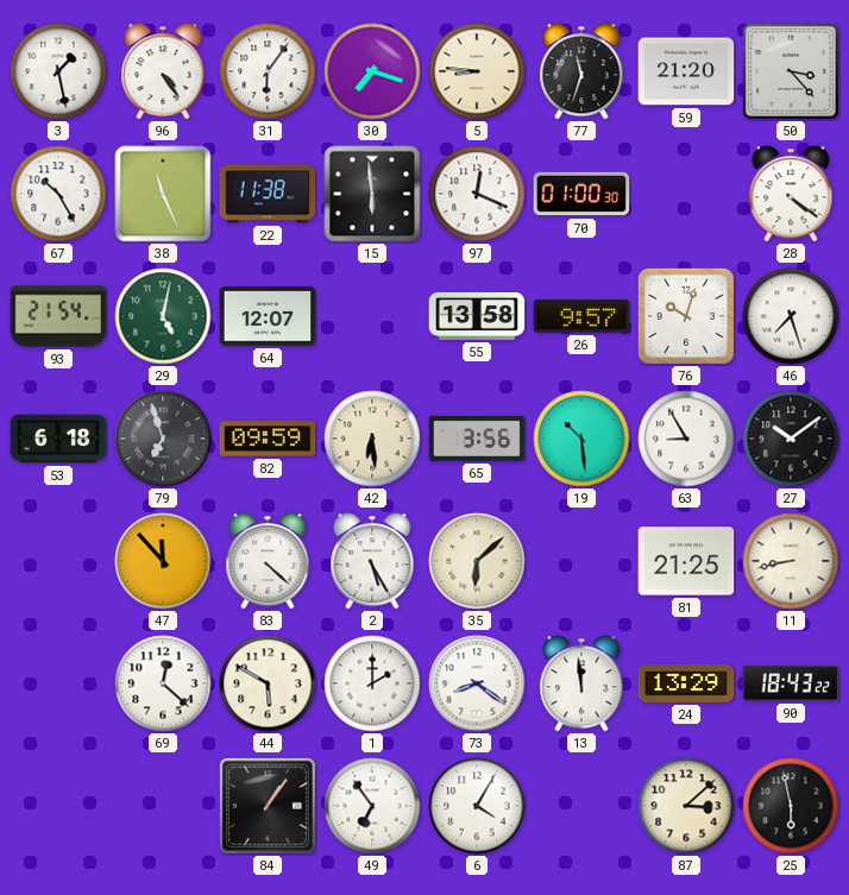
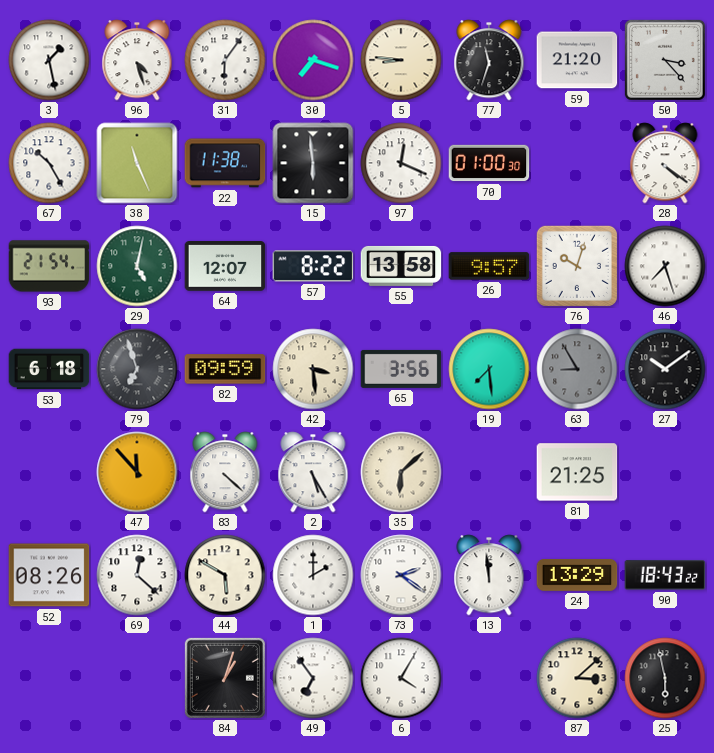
96: 4:24 -> 4:27 (137, 60)
57: none -> 8:22 (313, 266)
42: 6:29 -> 3:29 (313, 369)
19: 10:29 -> 7:29 (489, 369)
63 dial: white -> grey (577, 369)
11: 8:43 -> none (791, 561)
52: none -> 08:26 (49, 575)
73: 8:21 -> 2:21 (401, 575)
84: 1:06 -> 1:03 (225, 678)
